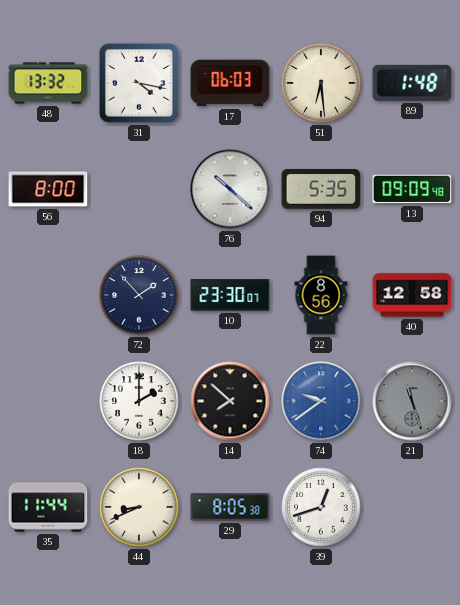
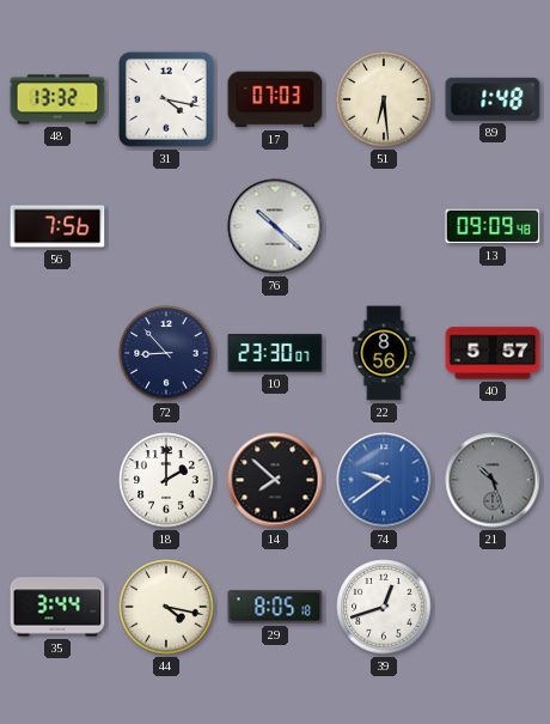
17: 06:03 -> 07:03 (275, 99)
56: 8:00 -> 7:56 (57, 226)
94: 5:35 -> none (321, 190)
72: 1:53 -> 8:53 (166, 353)
40: 12:58 -> 5:57 (493, 353)
21: 11:27 -> 10:27 (493, 480)
35: 11:44 -> 3:44 (57, 607)
44: 8:41 -> 4:17 (166, 607)
29: 8:05:38 -> 8:05:18 (275, 607)
